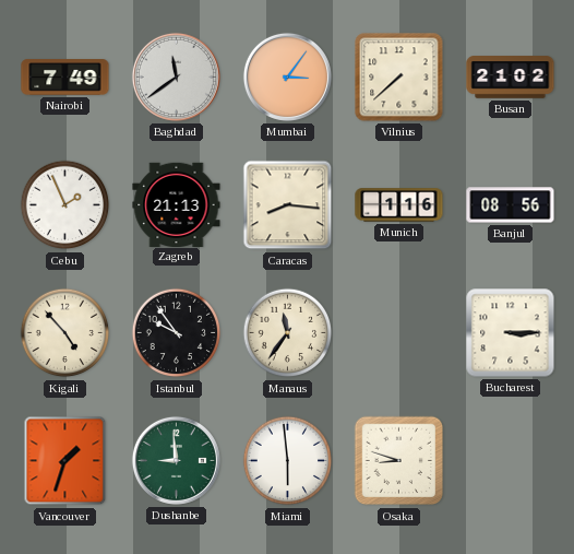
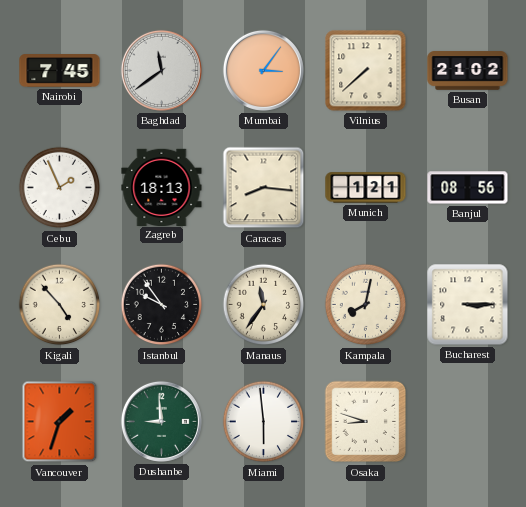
Nairobi: 7:49 -> 7:45 (60, 71)
Zagreb: 21:13 -> 18:13 (162, 187)
Munich: 1:16 -> 1:21 (366, 188)
Kampala: none -> 8:02 (366, 305)
